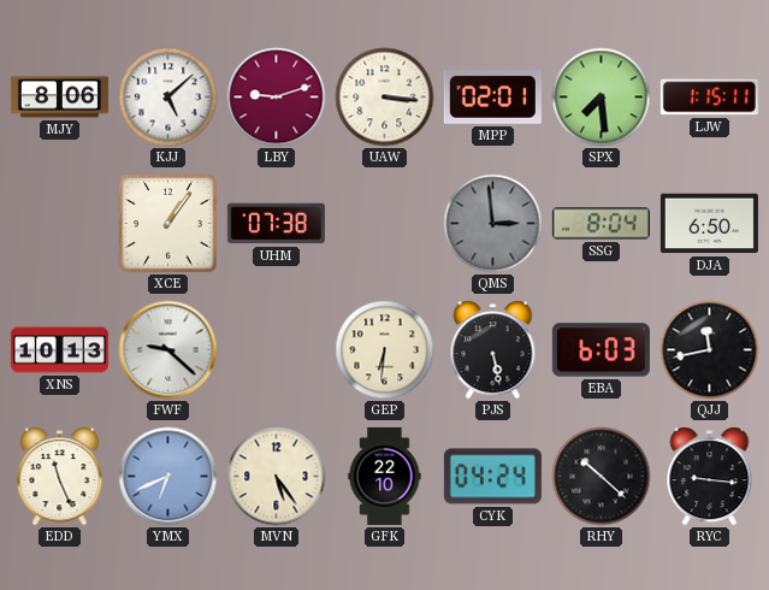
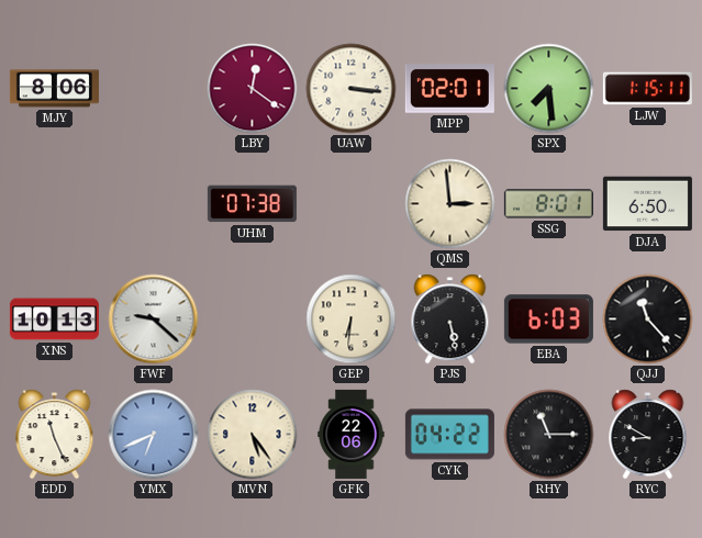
KJJ: 5:08 -> none (168, 98)
LBY: 9:12 -> 12:21 (253, 89)
XCE: 1:06 -> none (168, 224)
QMS dial: grey -> cream (450, 204)
SSG: 8:04 -> 8:01 (548, 204)
QJJ: 11:43 -> 11:23 (648, 320)
GFK: 22:10 -> 22:06 (352, 434)
CYK: 04:24 -> 04:22 (449, 435)
RHY: 10:22 -> 11:15 (549, 435)
RYC: 9:16 -> 8:50 (648, 435)
